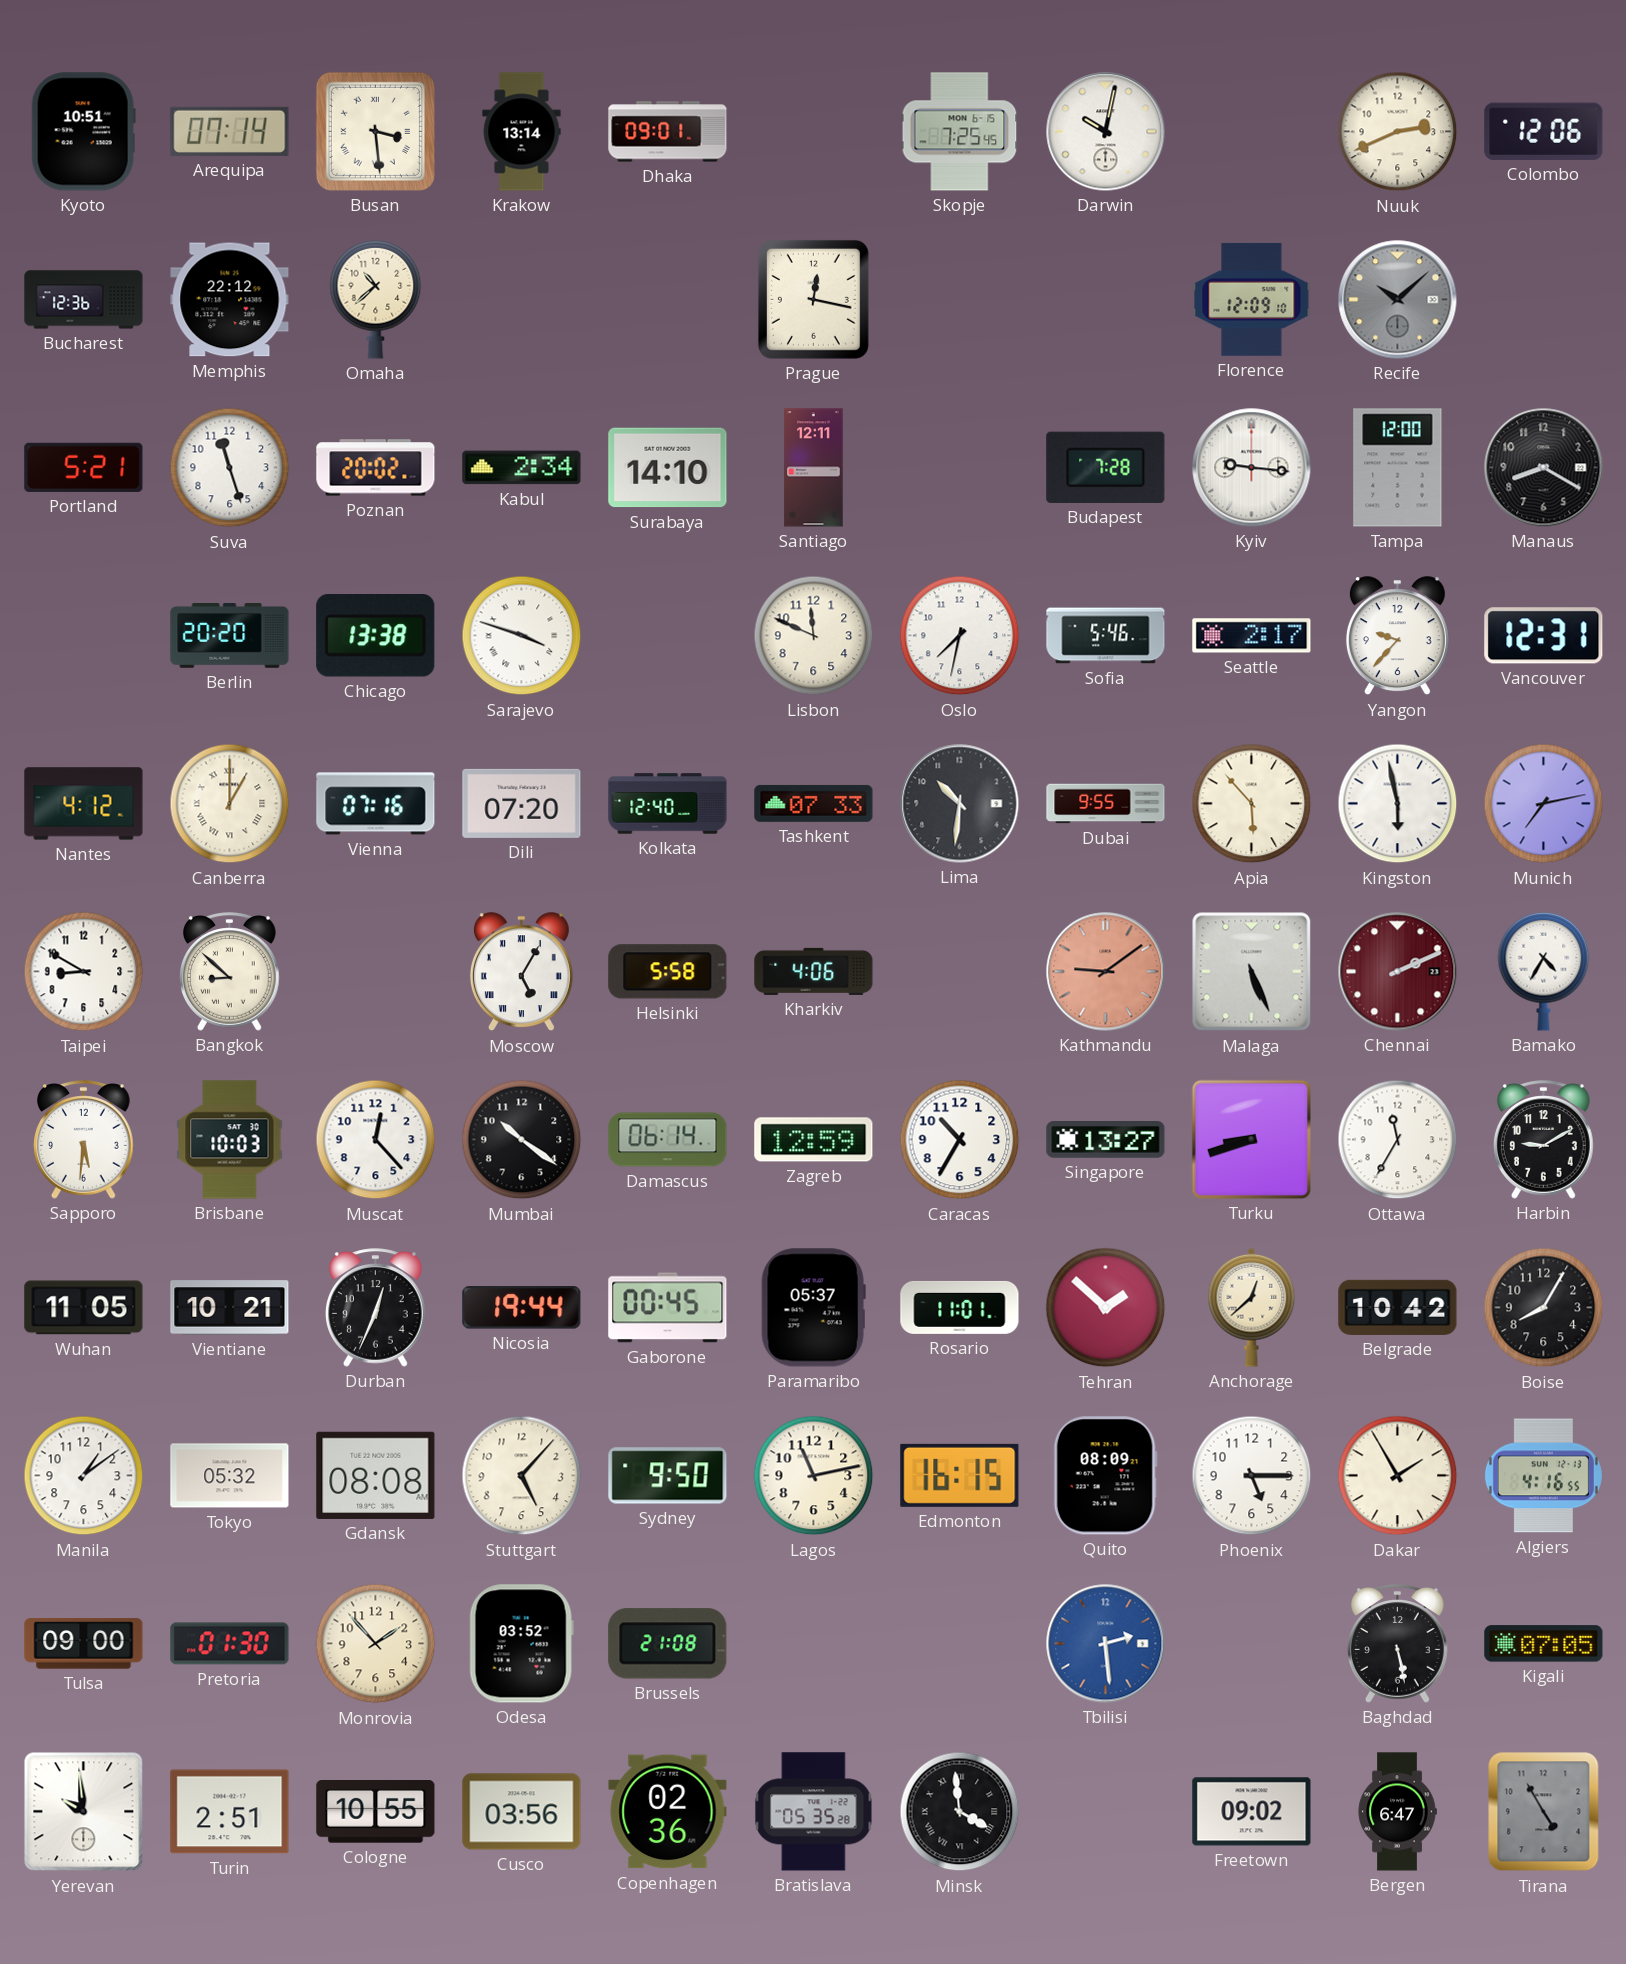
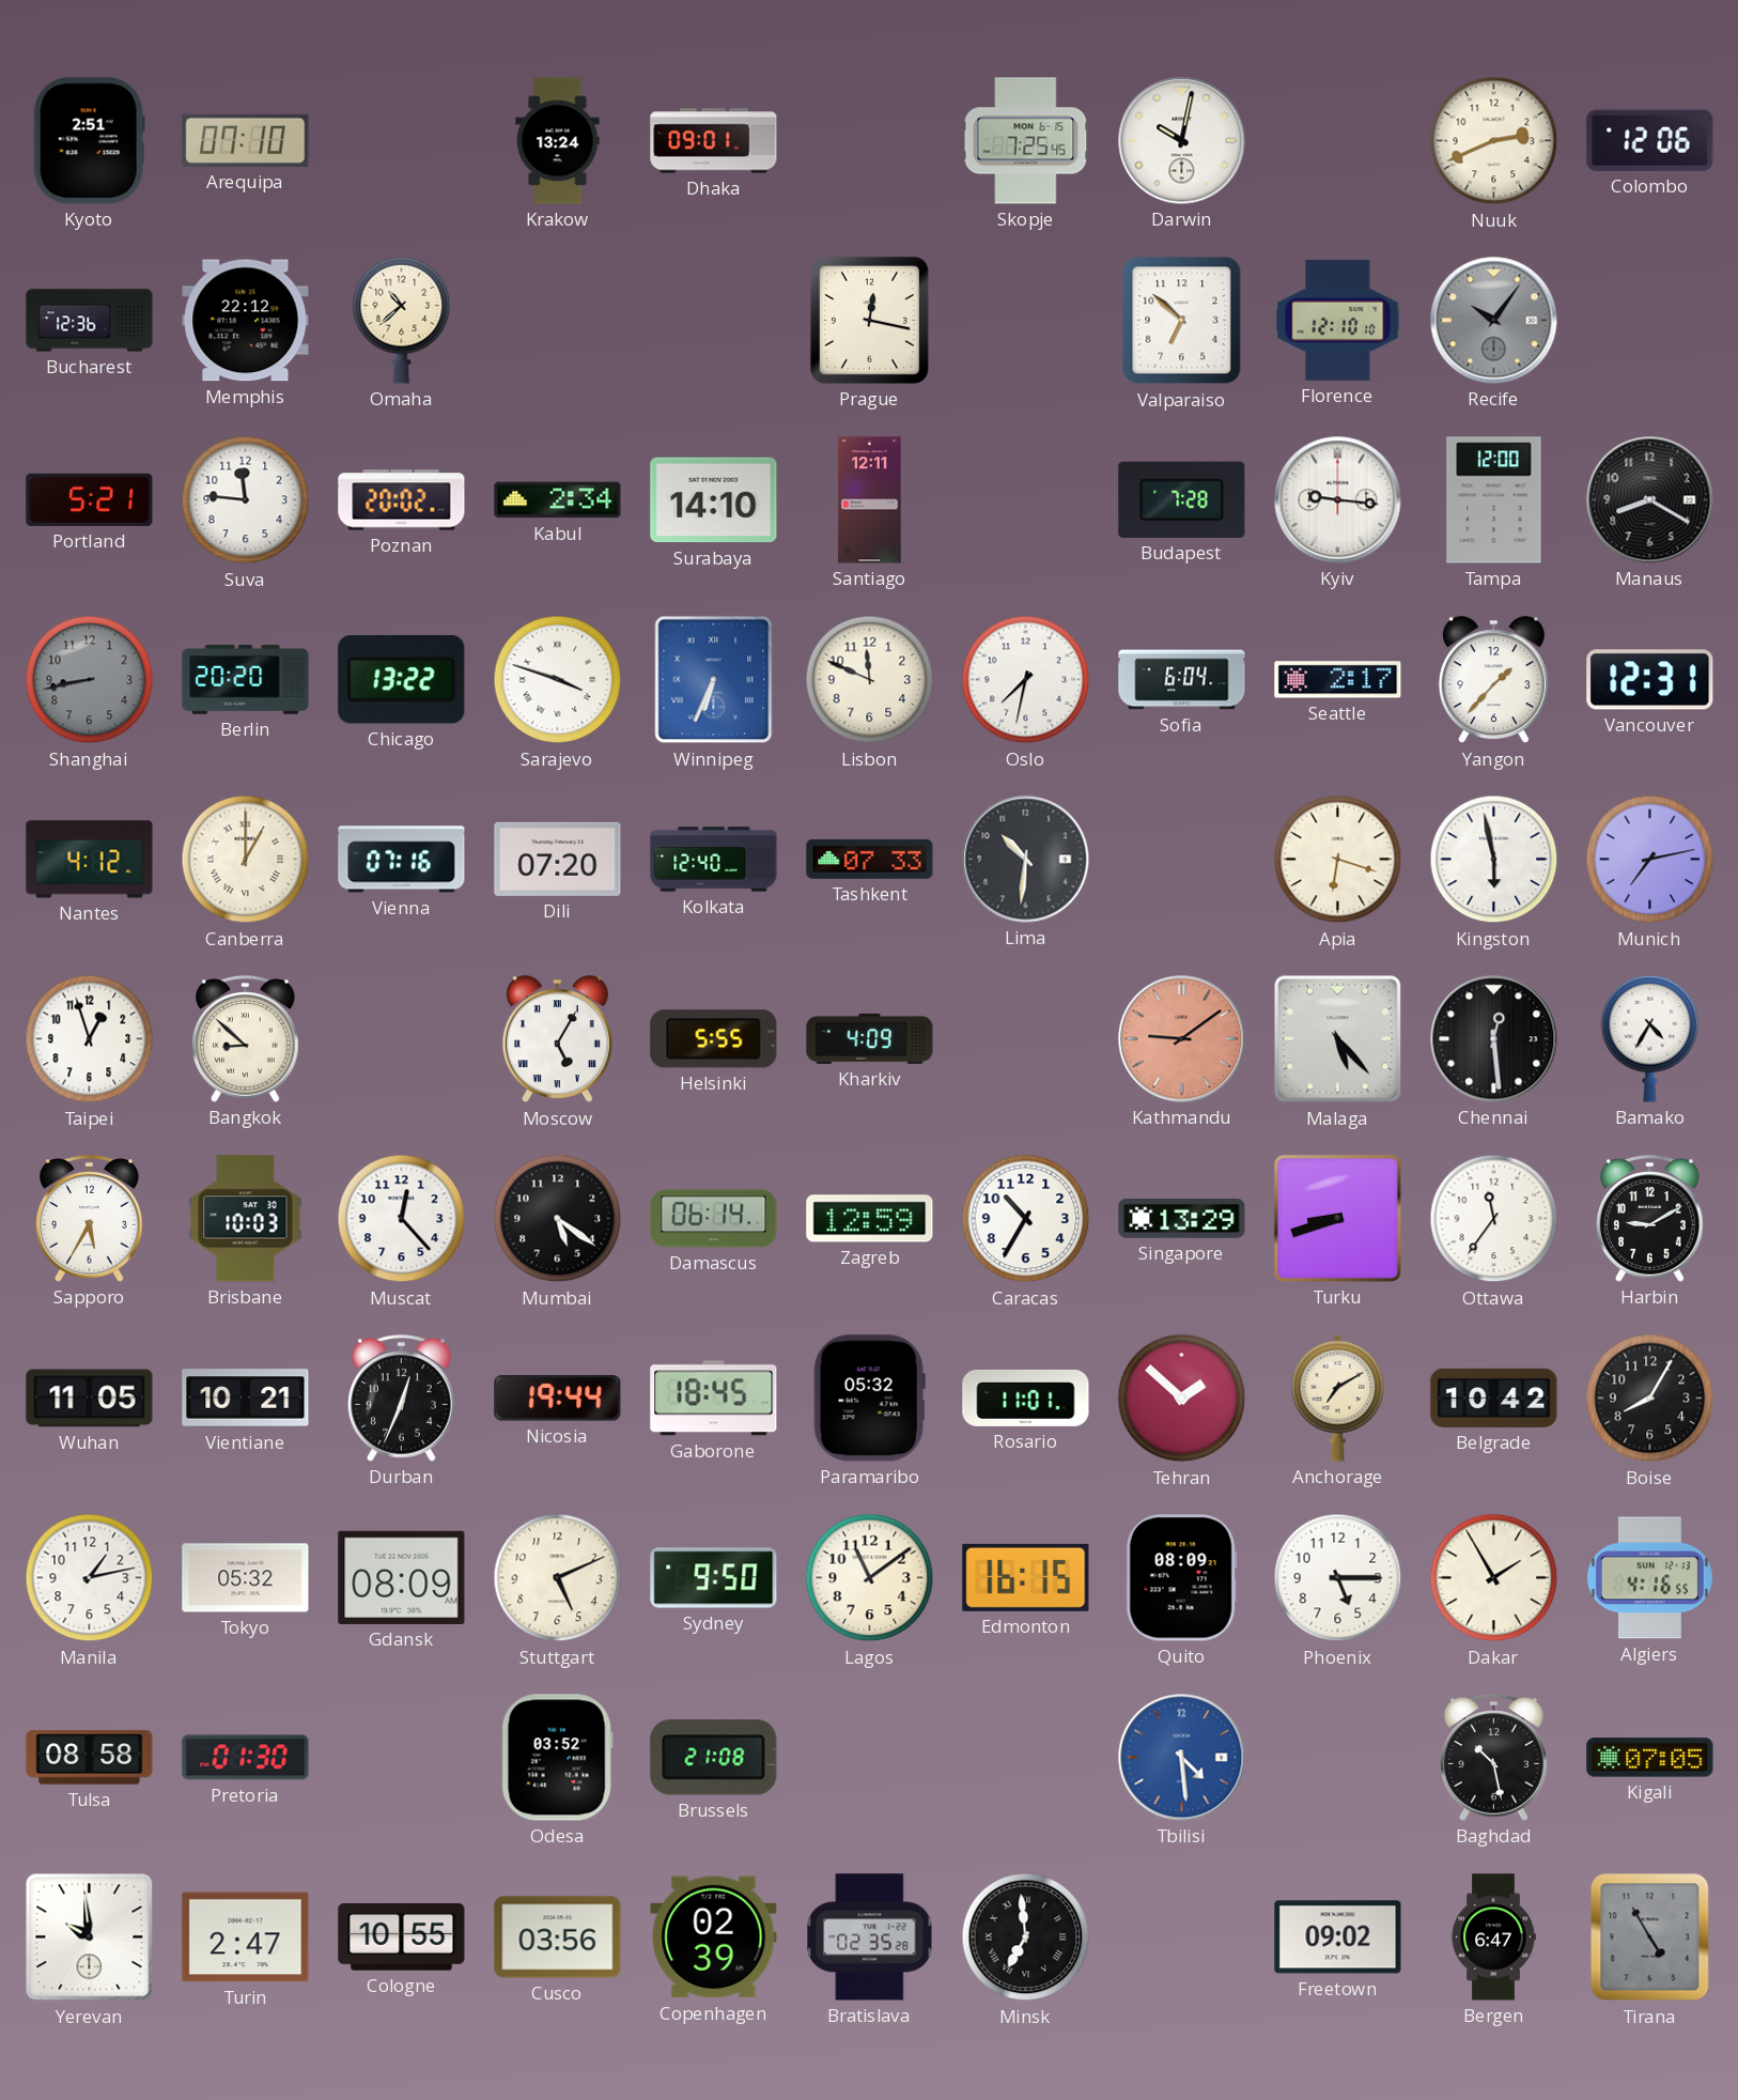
Kyoto: 10:51 -> 2:51 (89, 141)
Arequipa: 07:14 -> 07:10 (246, 140)
Busan: 3:29 -> none (375, 131)
Krakow: 13:14 -> 13:24 (558, 141)
Valparaiso: none -> 6:52 (1182, 321)
Florence: 12:09 -> 12:10 (1338, 320)
Recife: 10:08 -> 10:06 (1494, 321)
Suva: 11:27 -> 11:46 (246, 500)
Shanghai: none -> 8:43 (90, 680)
Chicago: 13:38 -> 13:22 (402, 680)
Winnipeg: none -> 6:34 (714, 680)
Sofia: 5:46 -> 6:04 (1182, 680)
Yangon: 9:37 -> 1:37 (1493, 680)
Dubai: 9:55 -> none (1106, 804)
Apia: 5:53 -> 6:18 (1338, 860)
Taipei: 8:50 -> 12:57 (90, 1039)
Helsinki: 5:58 -> 5:55 (714, 1039)
Kharkiv: 4:06 -> 4:09 (870, 1038)
Malaga: 5:26 -> 5:23 (1338, 1039)
Chennai: 2:11 -> 12:29 (1494, 1039)
Chennai dial: burgundy -> black (1494, 1039)
Sapporo: 5:31 -> 5:35 (90, 1219)
Mumbai: 10:21 -> 5:21 (558, 1219)
Singapore: 13:27 -> 13:29 (1182, 1219)
Ottawa: 11:35 -> 11:36 (1494, 1219)
Gaborone: 00:45 -> 18:45 (714, 1399)
Paramaribo: 05:37 -> 05:32 (869, 1399)
Anchorage: 12:38 -> 7:10 (1338, 1398)
Manila: 1:09 -> 1:13 (90, 1578)
Gdansk: 08:08 -> 08:09 (402, 1577)
Stuttgart: 5:07 -> 5:11 (558, 1578)
Lagos: 11:13 -> 11:09 (870, 1578)
Tulsa: 09:00 -> 08:58 (90, 1758)
Monrovia: 1:53 -> none (376, 1644)
Tbilisi: 2:29 -> 4:29 (1182, 1758)
Baghdad: 5:28 -> 10:28 (1494, 1758)
Turin: 2:51 -> 2:47 (246, 1937)
Copenhagen: 02:36 -> 02:39 (714, 1937)
Bratislava: 05:35 -> 02:35 (870, 1937)
Minsk: 3:59 -> 6:59 (1026, 1937)
